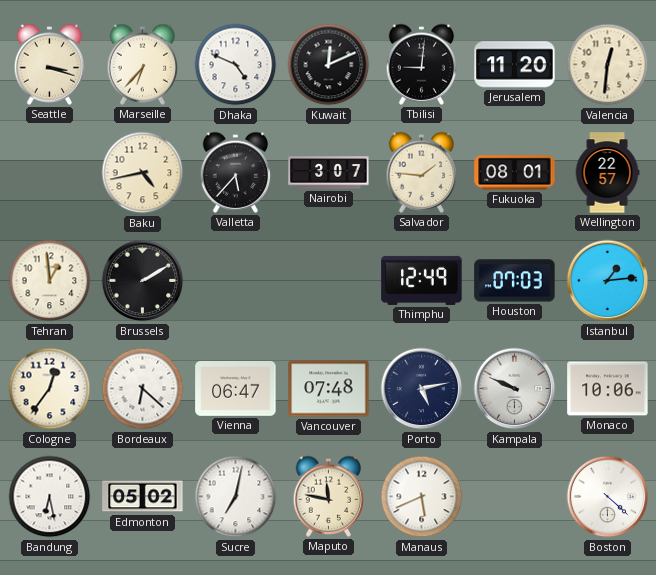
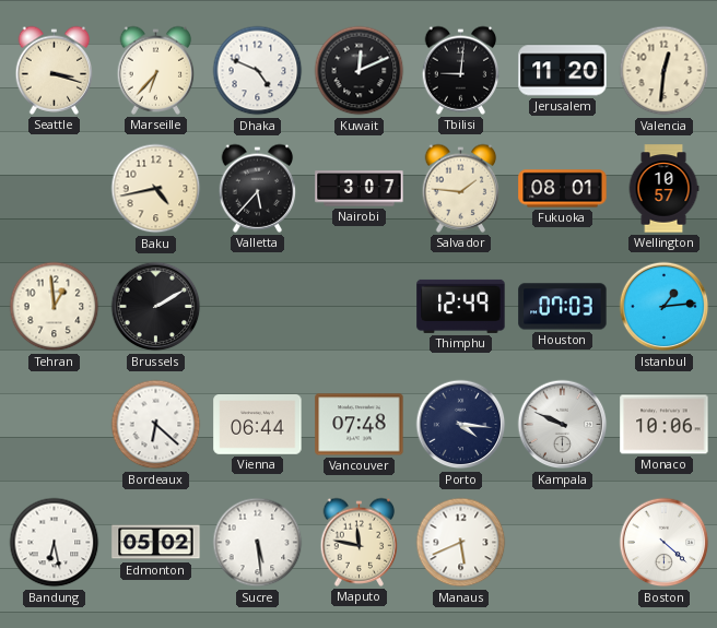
Wellington: 22:57 -> 10:57 (663, 189)
Cologne: 12:36 -> none (50, 389)
Vienna: 06:47 -> 06:44 (258, 425)
Porto: 5:13 -> 4:16 (461, 425)
Sucre: 7:02 -> 5:29 (258, 543)
